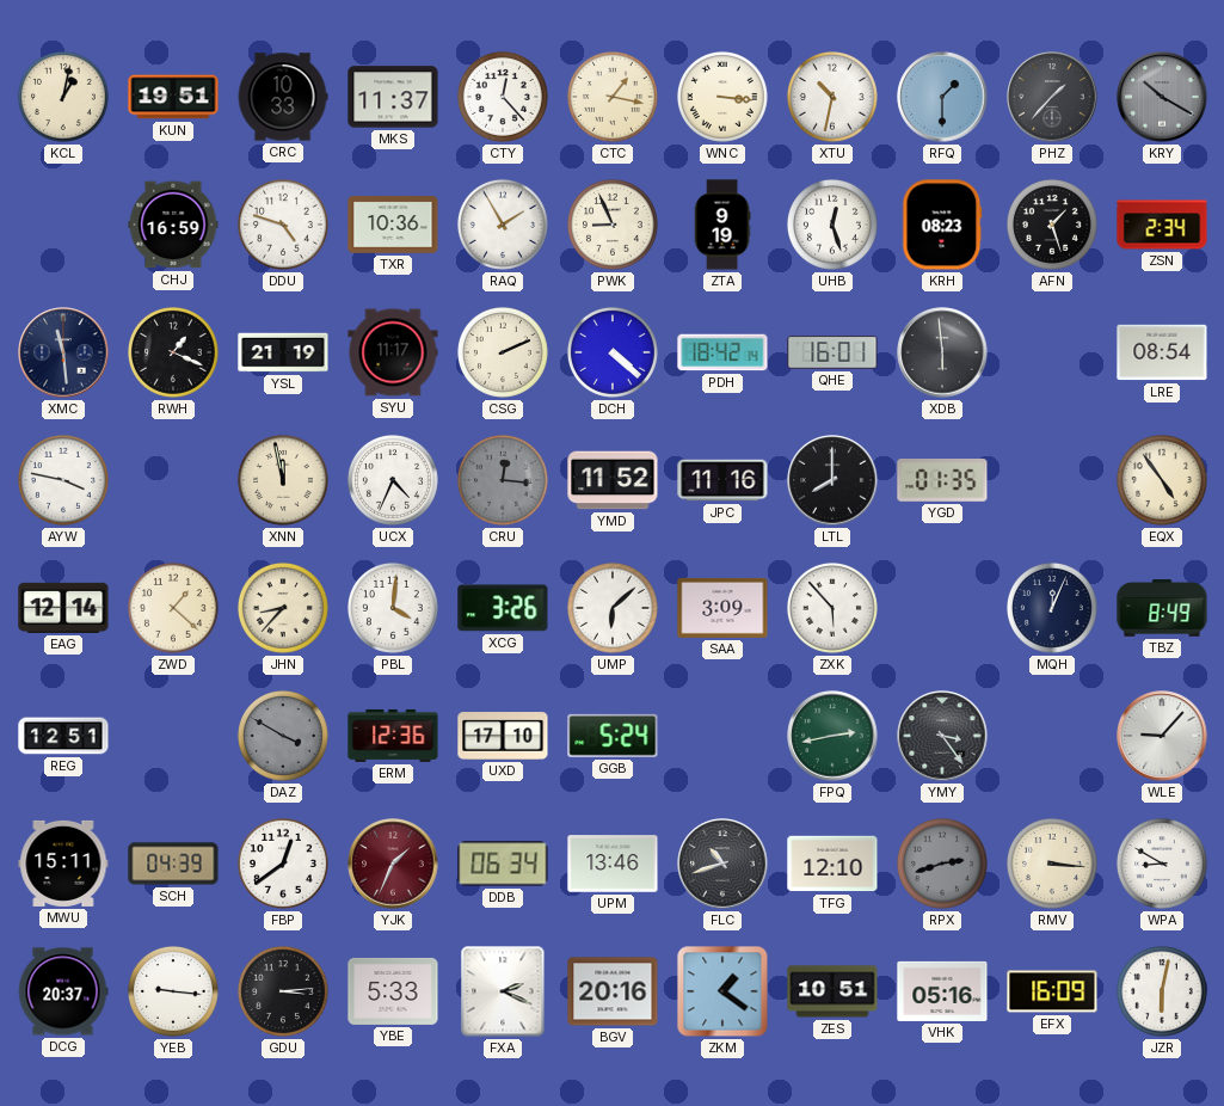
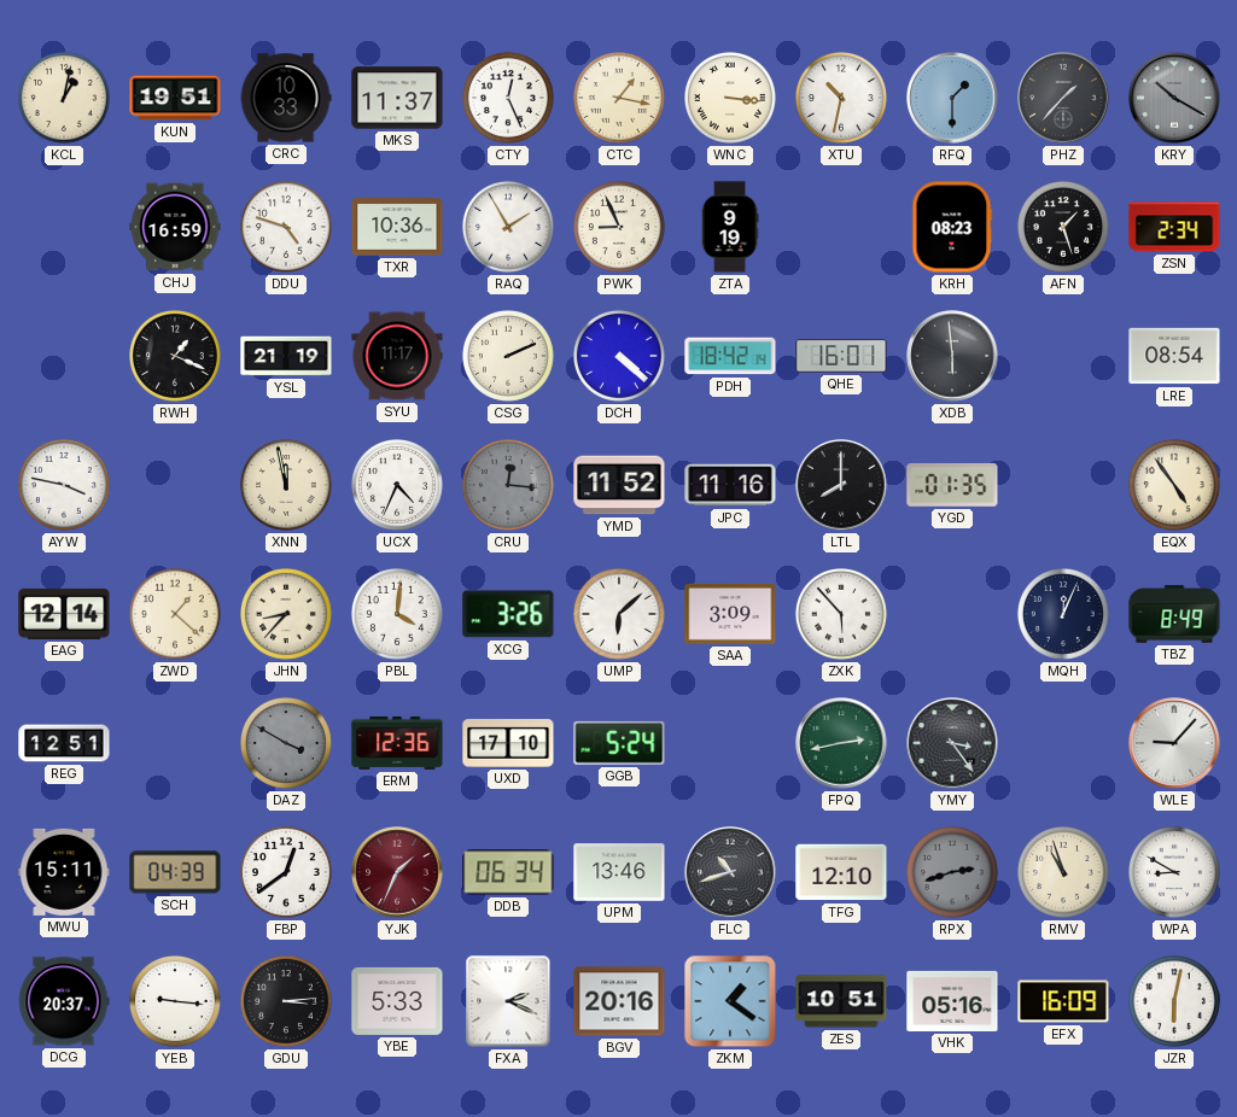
CTY: 12:23 -> 12:26 (508, 98)
UHB: 12:27 -> none (832, 225)
XMC: 11:29 -> none (63, 352)
RMV: 3:16 -> 10:57 (1063, 872)
